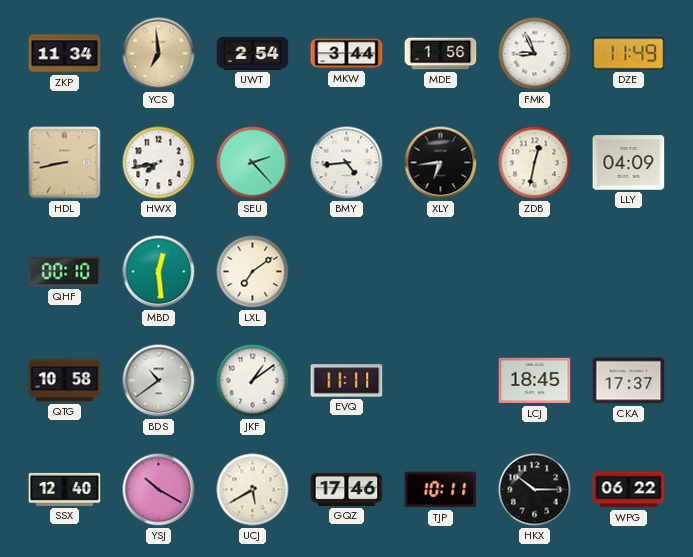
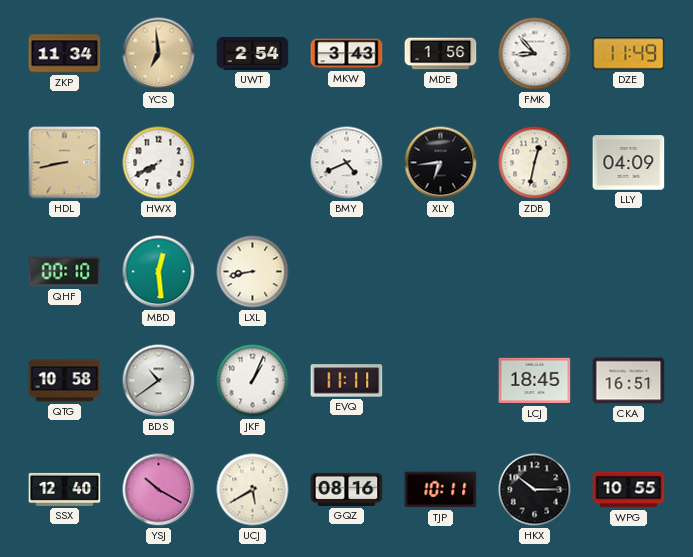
MKW: 3:44 -> 3:43 (347, 54)
FMK: 8:56 -> 8:53 (535, 54)
HWX: 7:43 -> 7:40 (159, 163)
SEU: 2:23 -> none (253, 163)
BMY: 4:44 -> 4:41 (347, 163)
LXL: 7:09 -> 8:43 (253, 272)
JKF: 1:09 -> 1:04 (253, 381)
CKA: 17:37 -> 16:51 (629, 381)
GQZ: 17:46 -> 08:16 (347, 489)
WPG: 06:22 -> 10:55 (629, 490)
